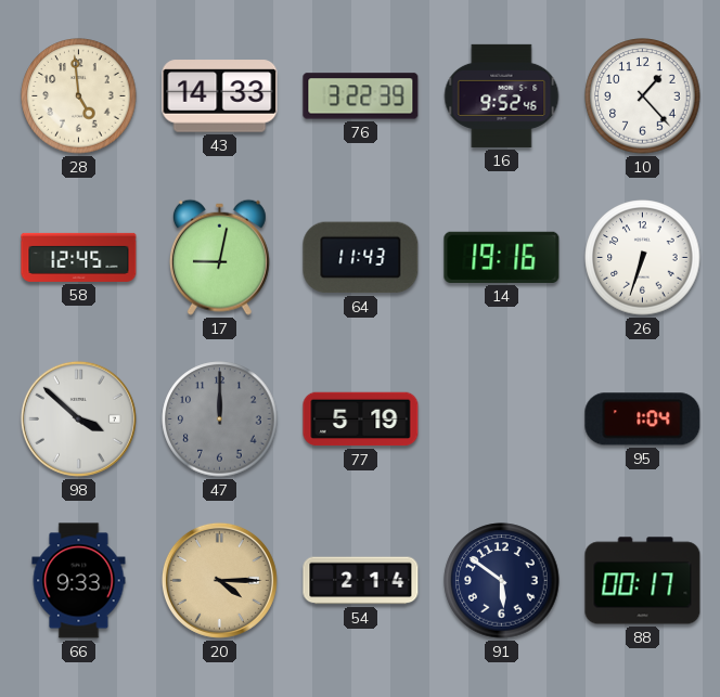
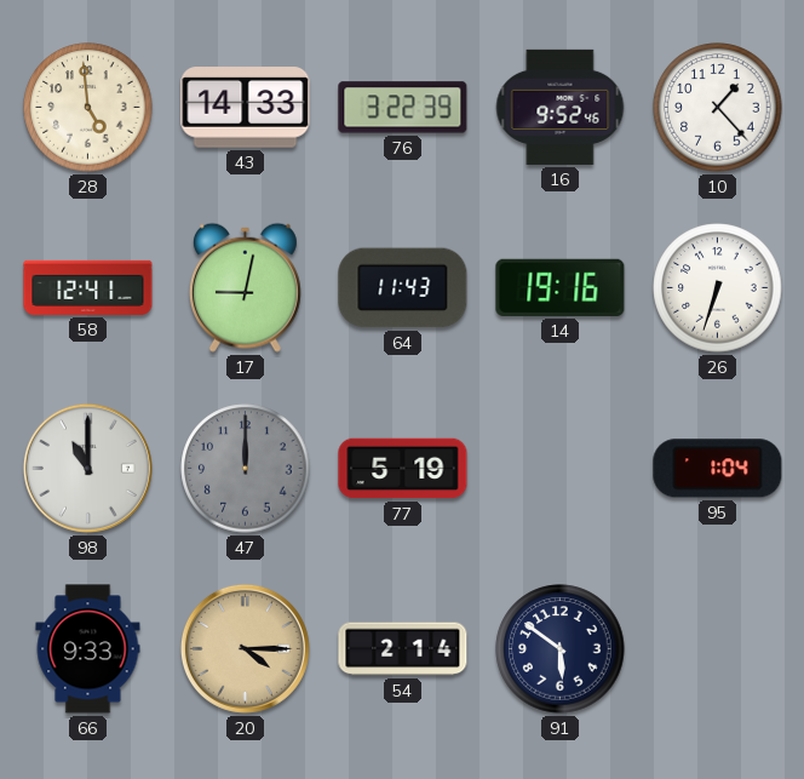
58: 12:45 -> 12:41 (88, 287)
98: 3:52 -> 11:00 (87, 468)
88: 00:17 -> none (643, 581)
